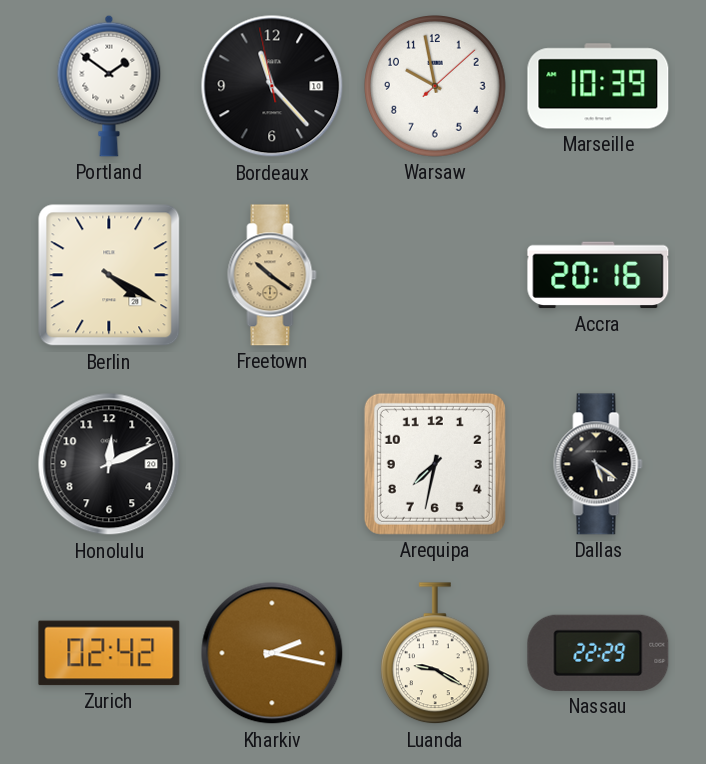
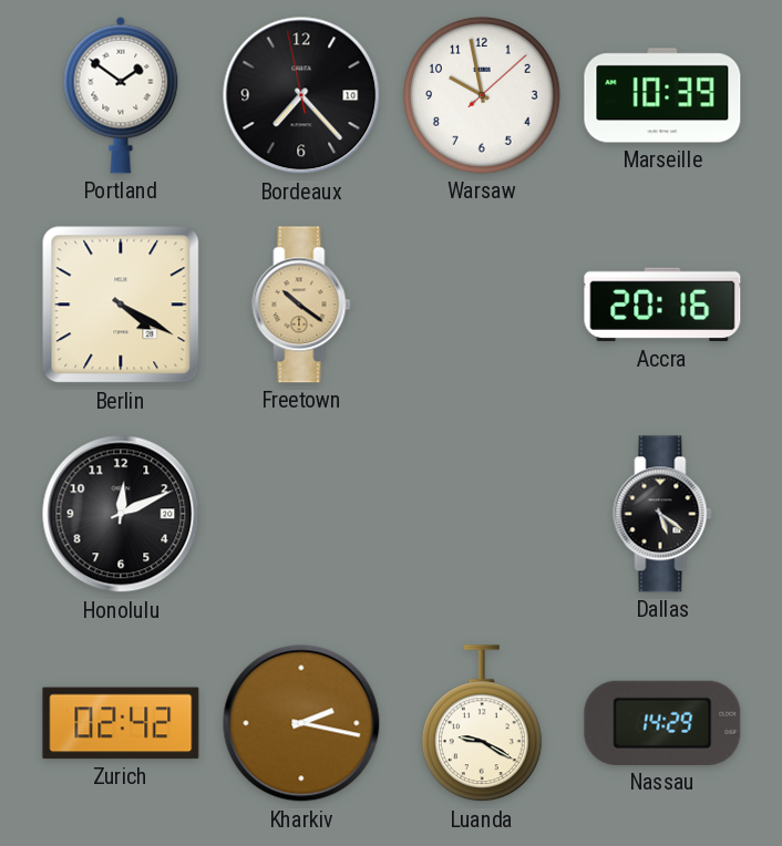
Bordeaux: 11:22 -> 7:22 (301, 95)
Arequipa: 7:32 -> none (435, 464)
Nassau: 22:29 -> 14:29 (662, 723)
